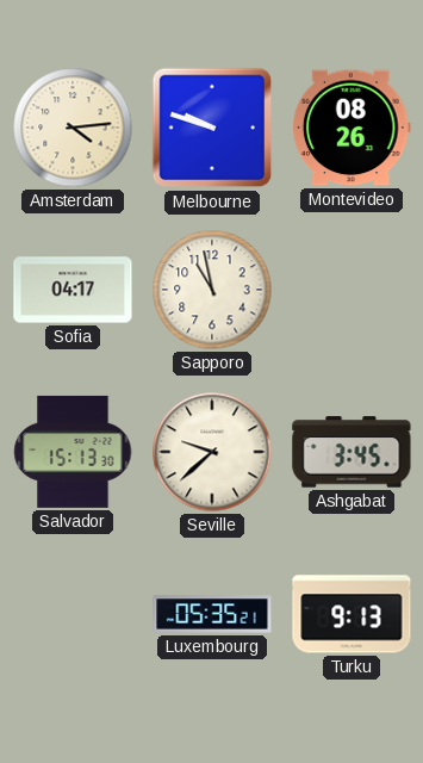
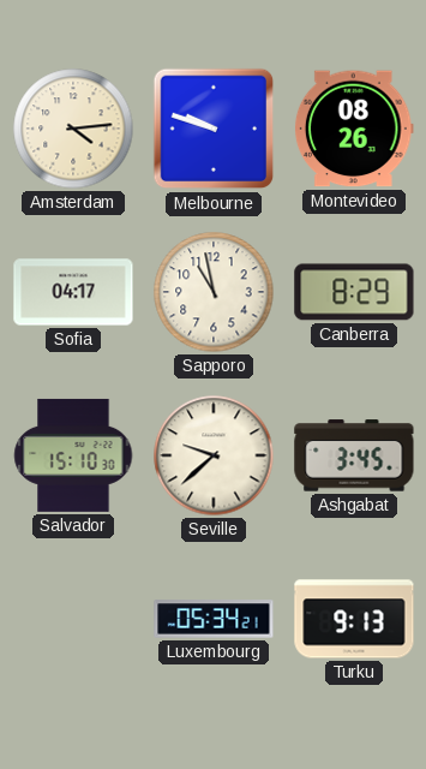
Canberra: none -> 8:29 (354, 292)
Salvador: 15:13 -> 15:10 (73, 455)
Luxembourg: 05:35 -> 05:34 (214, 619)
